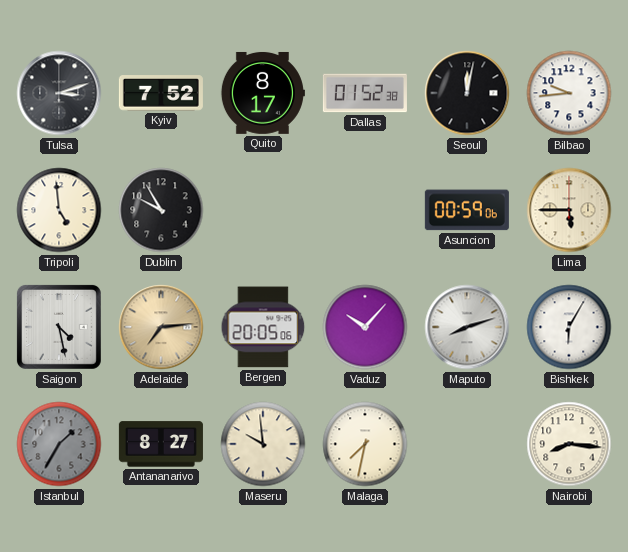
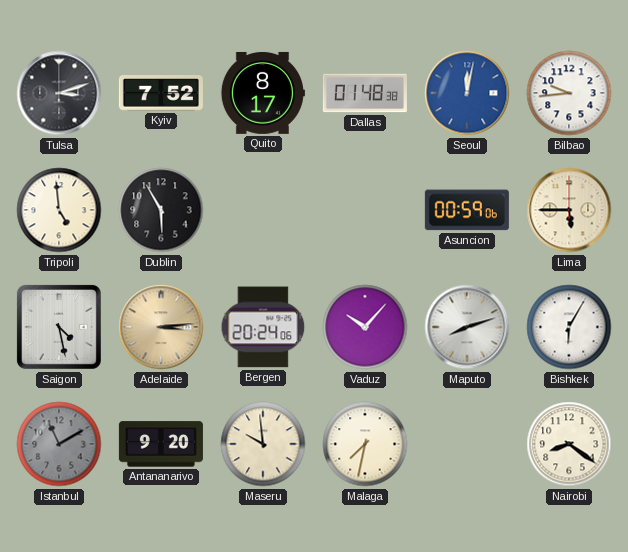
Dallas: 01:52 -> 01:48 (365, 93)
Seoul dial: black -> blue (467, 93)
Dublin: 9:55 -> 5:55 (161, 210)
Adelaide: 7:14 -> 3:14 (161, 327)
Bergen: 20:05 -> 20:24 (263, 327)
Istanbul: 1:35 -> 11:10 (59, 444)
Antananarivo: 8:27 -> 9:20 (161, 444)
Nairobi: 8:16 -> 8:21 (569, 444)
